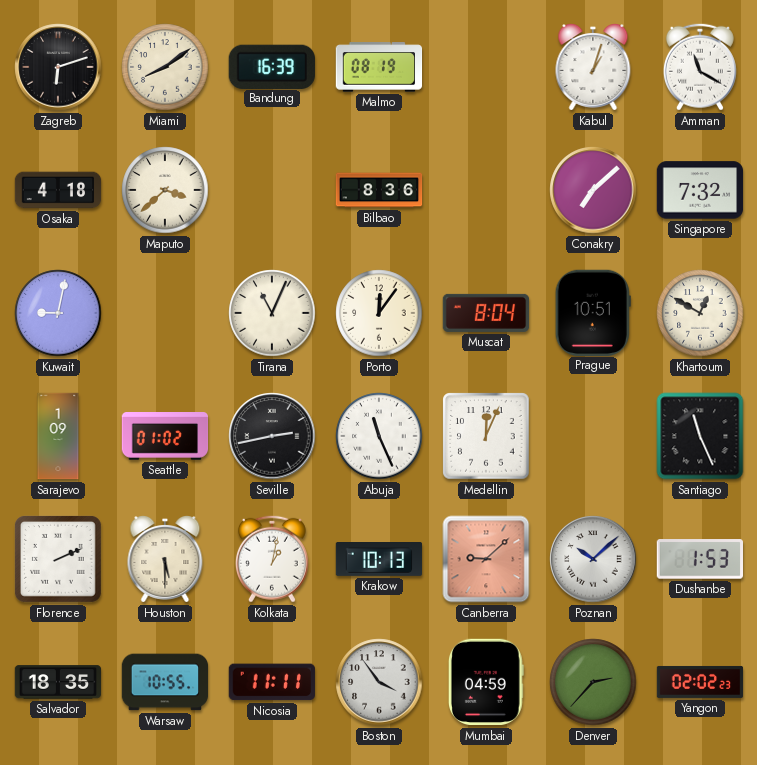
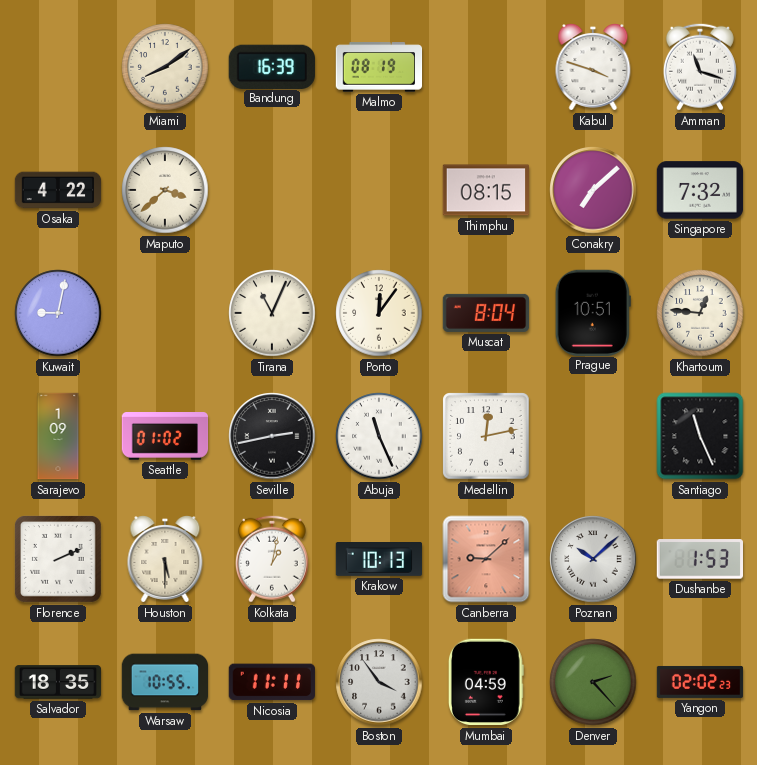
Zagreb: 6:12 -> none (58, 67)
Kabul: 1:03 -> 3:48 (593, 68)
Amman: 11:20 -> 11:18 (700, 67)
Osaka: 4:18 -> 4:22 (58, 190)
Bilbao: 8:36 -> none (379, 190)
Thimphu: none -> 08:15 (486, 190)
Khartoum: 12:50 -> 12:46 (700, 313)
Medellin: 12:04 -> 12:13 (486, 436)
Denver: 2:37 -> 2:23 (593, 682)
